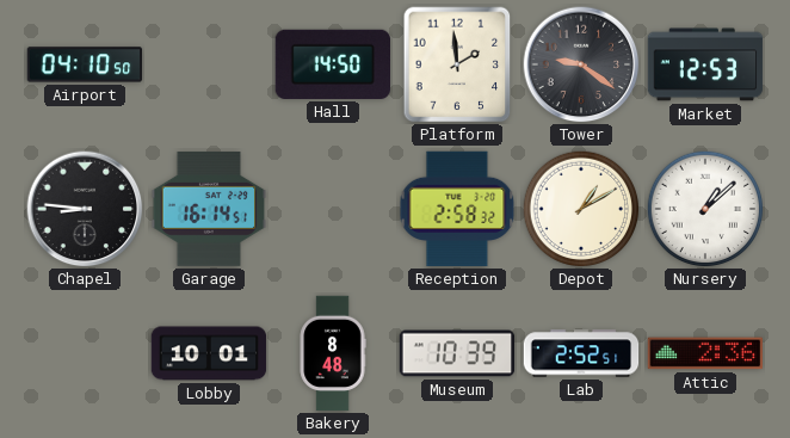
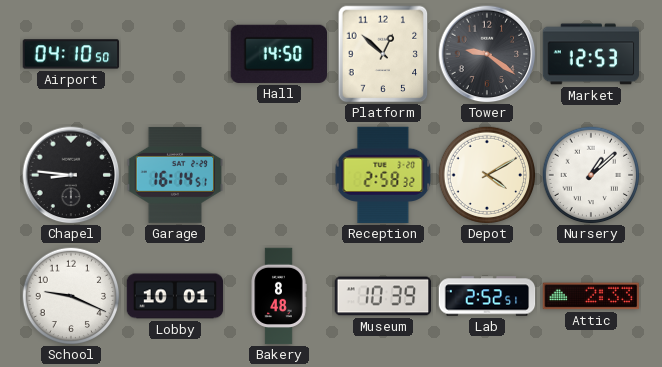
Platform: 1:59 -> 12:52 (383, 54)
Depot: 1:10 -> 4:10 (487, 175)
School: none -> 9:19 (71, 296)
Attic: 2:36 -> 2:33 (591, 296)
